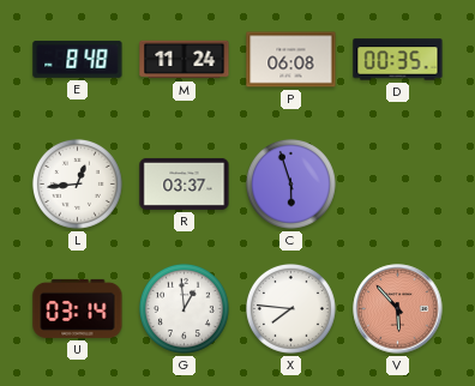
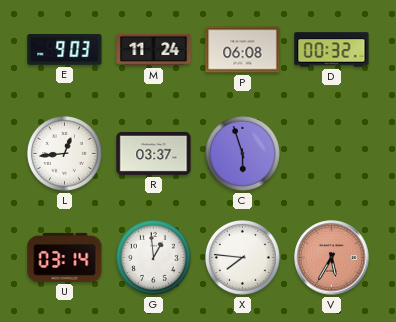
E: 8:48 -> 9:03 (65, 49)
D: 00:35 -> 00:32 (332, 50)
V: 5:53 -> 5:35 (332, 258)
